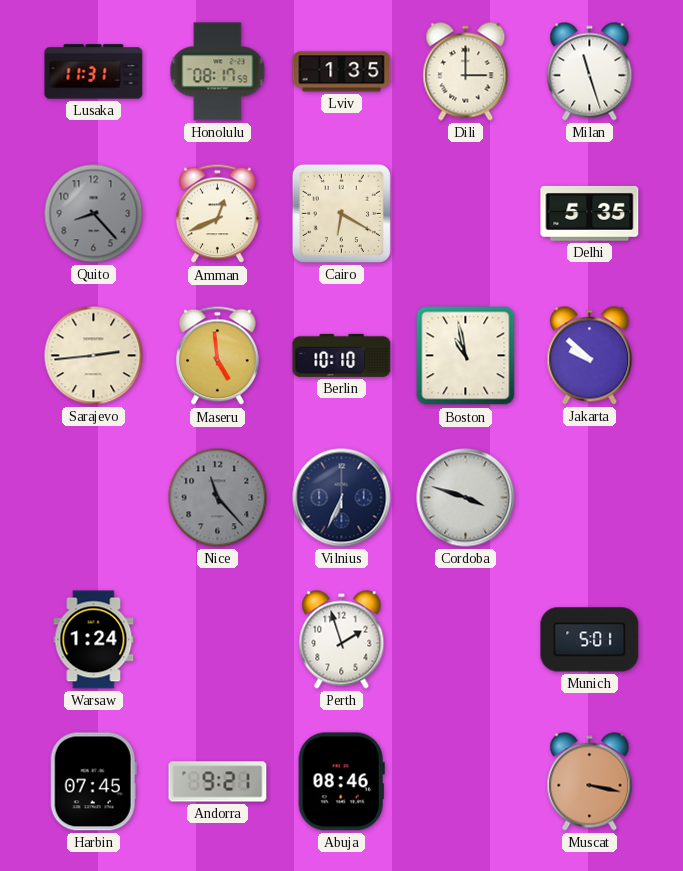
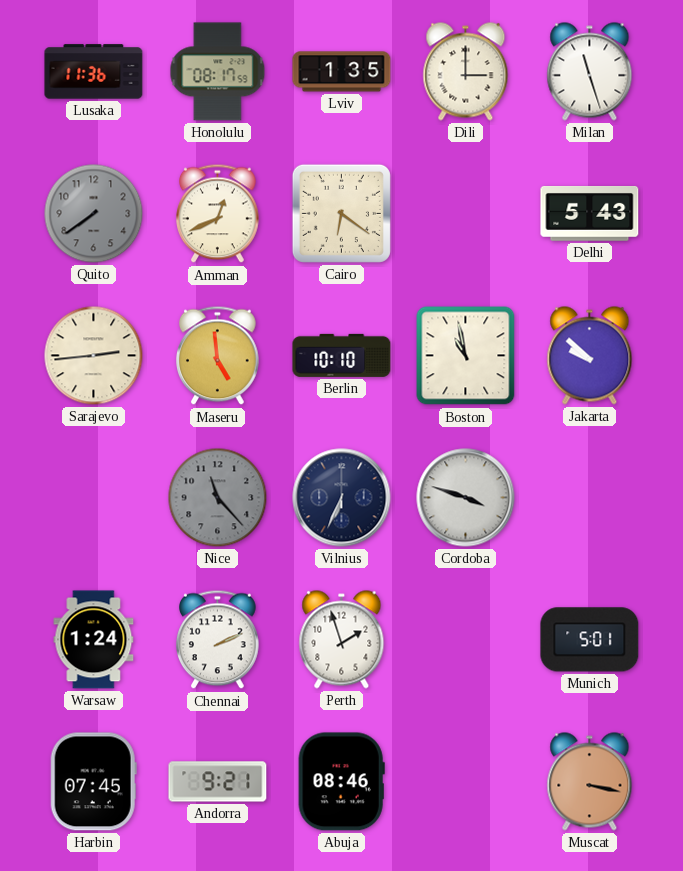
Lusaka: 11:31 -> 11:36 (94, 72)
Quito: 8:23 -> 7:39 (94, 214)
Cairo: 6:20 -> 6:21 (341, 213)
Delhi: 5:35 -> 5:43 (590, 214)
Chennai: none -> 2:11 (218, 640)
